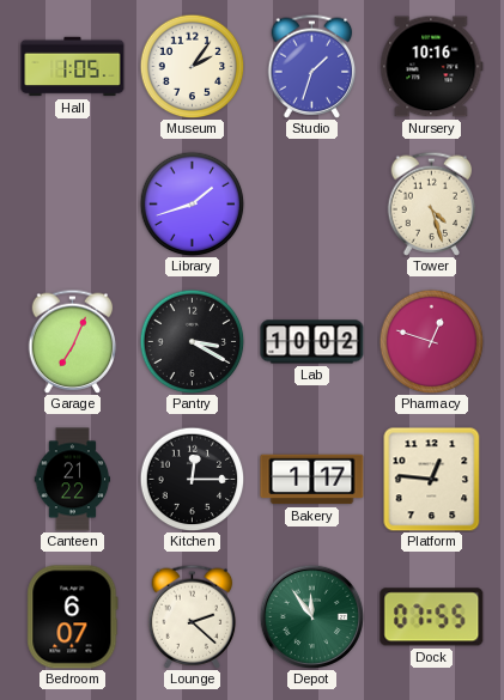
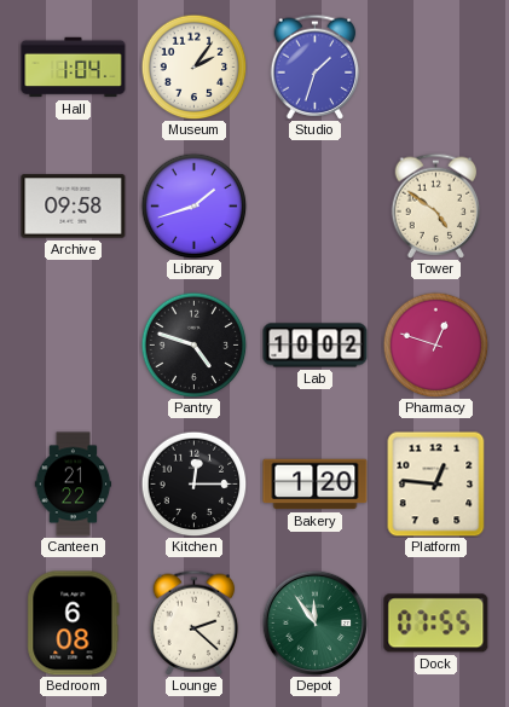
Hall: 1:05 -> 1:04 (74, 68)
Nursery: 10:16 -> none (432, 67)
Archive: none -> 09:58 (74, 207)
Tower: 4:27 -> 4:51 (436, 205)
Garage: 7:04 -> none (73, 341)
Pantry: 3:20 -> 4:48 (193, 344)
Bakery: 1:17 -> 1:20 (316, 485)
Bedroom: 6:07 -> 6:08 (74, 624)
